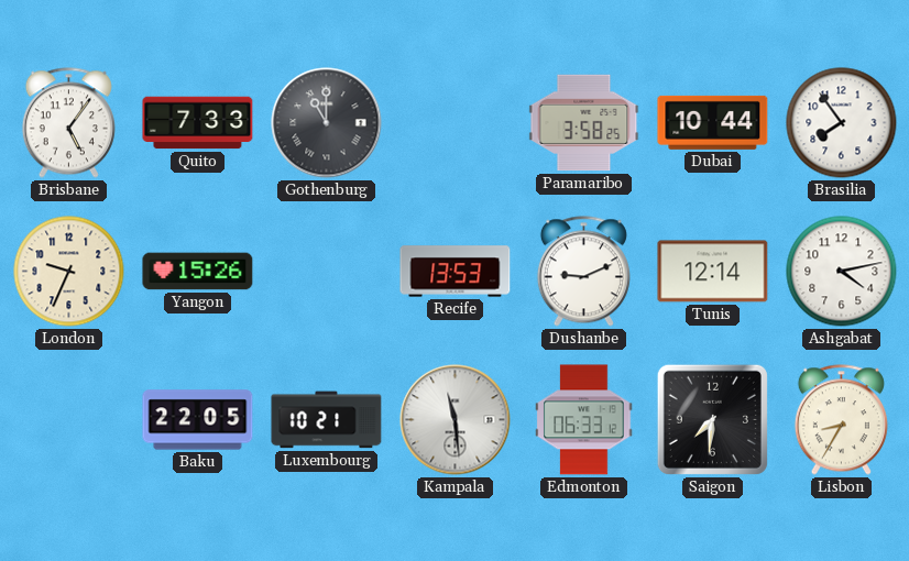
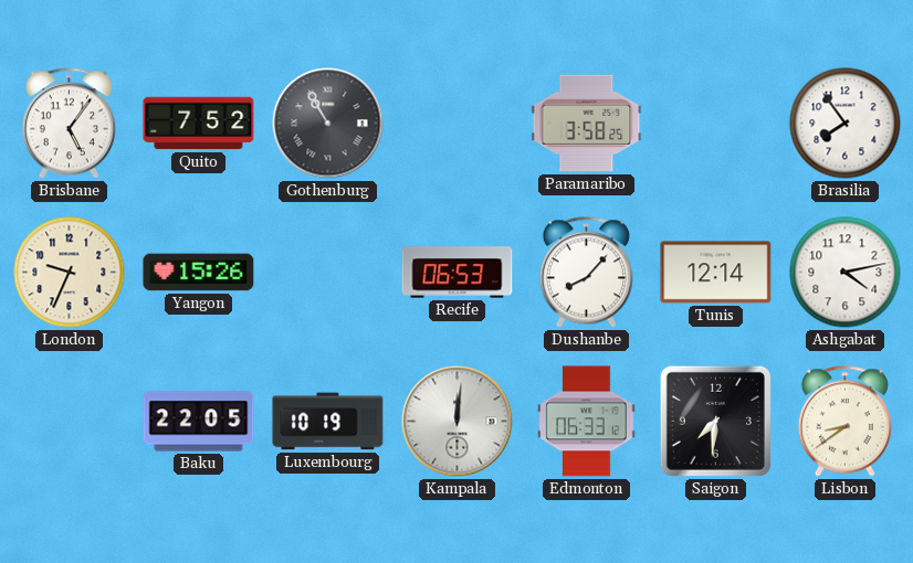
Quito: 7:33 -> 7:52 (199, 124)
Gothenburg: 11:00 -> 10:55 (328, 124)
Dubai: 10:44 -> none (713, 122)
Recife: 13:53 -> 06:53 (458, 273)
Dushanbe: 9:11 -> 8:07 (586, 273)
Luxembourg: 10:21 -> 10:19 (328, 422)
Kampala: 11:29 -> 12:01 (458, 422)
Lisbon: 8:35 -> 8:39 (844, 422)
